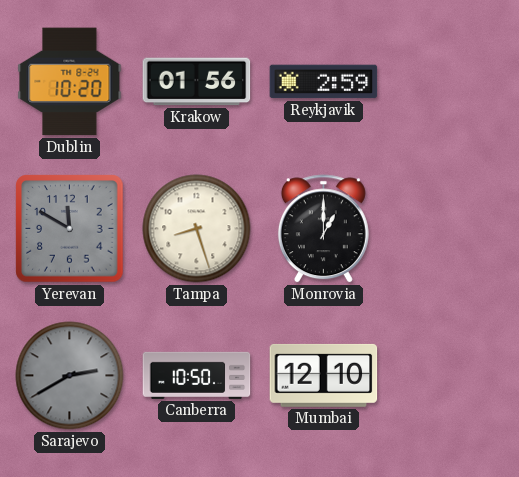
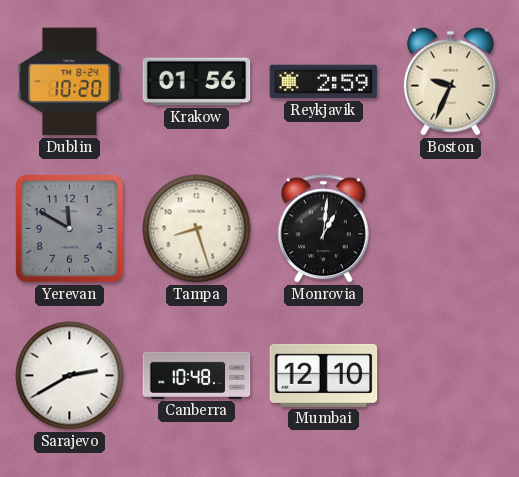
Boston: none -> 9:34 (450, 81)
Monrovia: 1:00 -> 1:01 (323, 229)
Sarajevo dial: grey -> white (70, 376)
Canberra: 10:50 -> 10:48 (197, 375)
